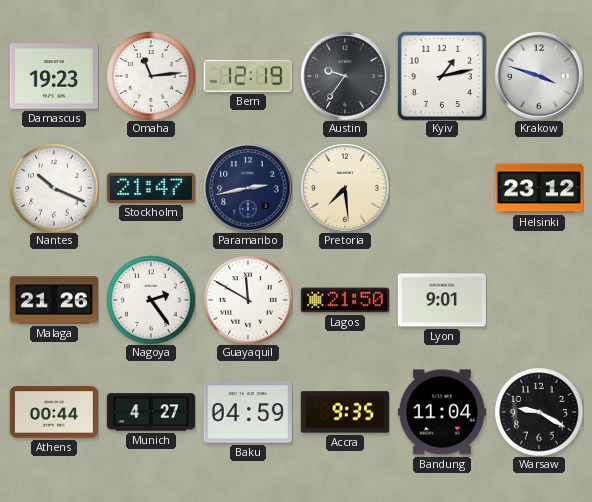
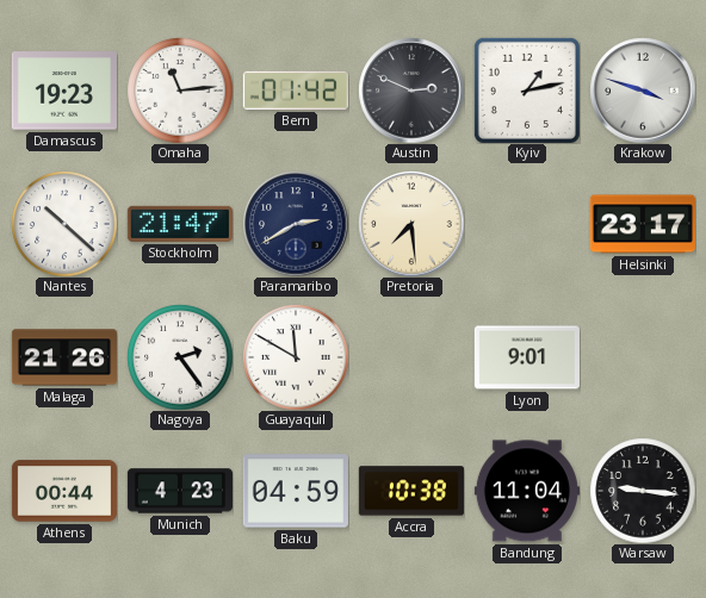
Bern: 12:19 -> 01:42 (296, 91)
Austin: 9:36 -> 2:49 (411, 91)
Nantes: 10:19 -> 10:22 (64, 224)
Paramaribo: 2:43 -> 2:40 (296, 224)
Helsinki: 23:12 -> 23:17 (643, 224)
Lagos: 21:50 -> none (345, 300)
Munich: 4:27 -> 4:23 (180, 491)
Accra: 9:35 -> 10:38 (411, 491)
Warsaw: 9:20 -> 9:16 (643, 491)
